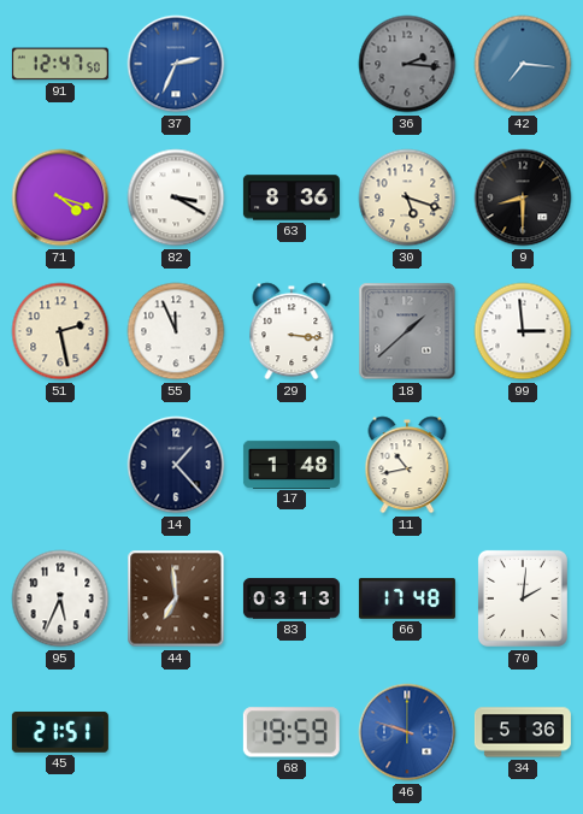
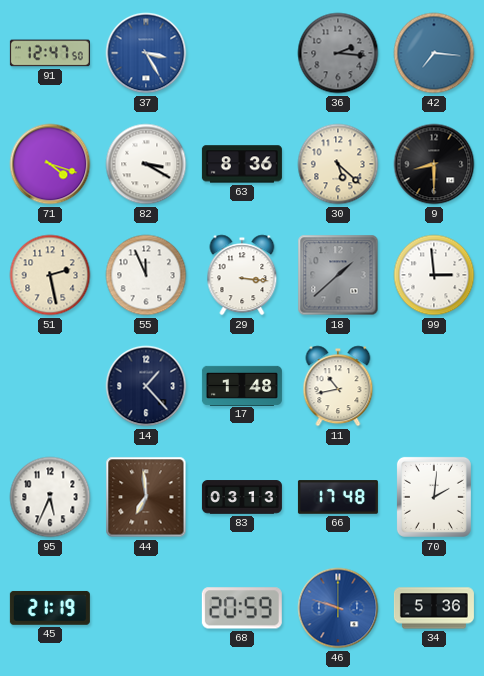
37: 2:34 -> 3:25 (146, 53)
30: 5:18 -> 5:22 (338, 164)
45: 21:51 -> 21:19 (50, 608)
68: 19:59 -> 20:59 (242, 608)
